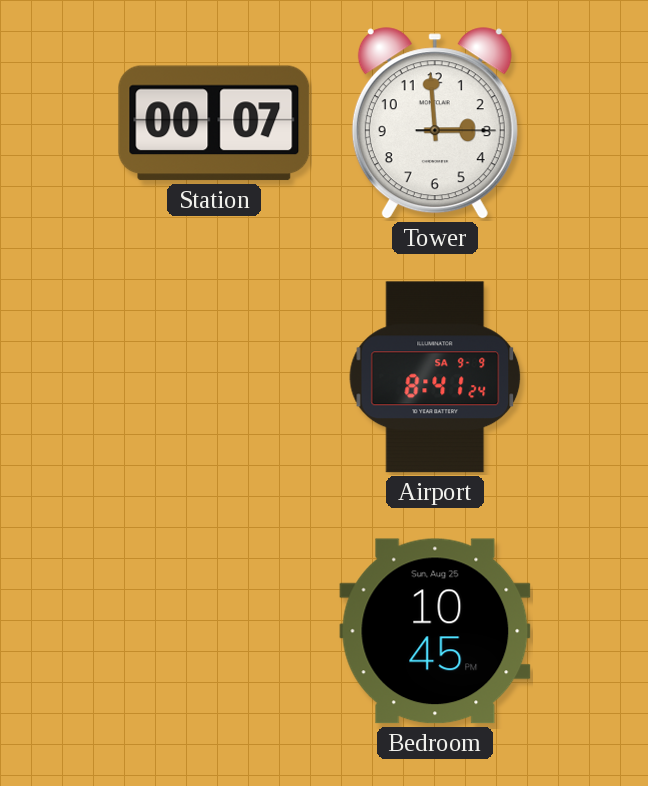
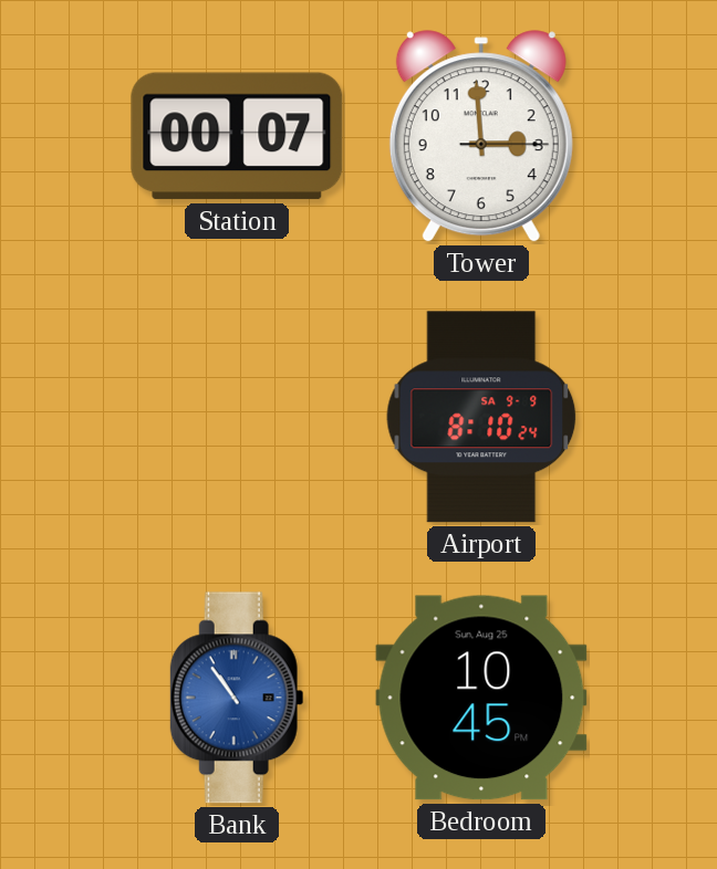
Airport: 8:41 -> 8:10 (481, 417)
Bank: none -> 10:54 (237, 698)
